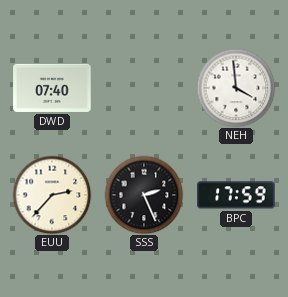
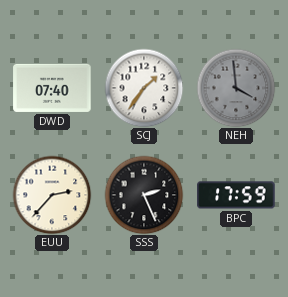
SCJ: none -> 1:36 (144, 88)
NEH dial: white -> grey (236, 88)
